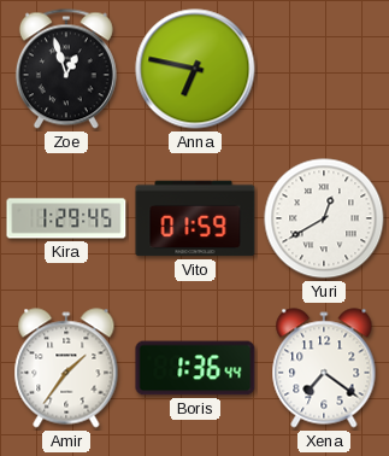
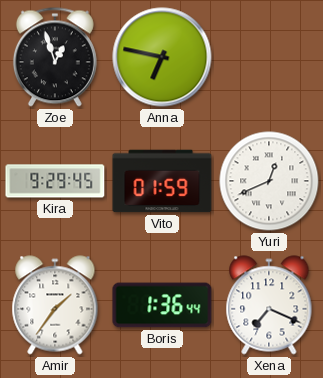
Kira: 1:29 -> 9:29 (55, 181)
Yuri: 12:40 -> 12:41 (269, 181)
Xena: 7:21 -> 7:19 (269, 305)
